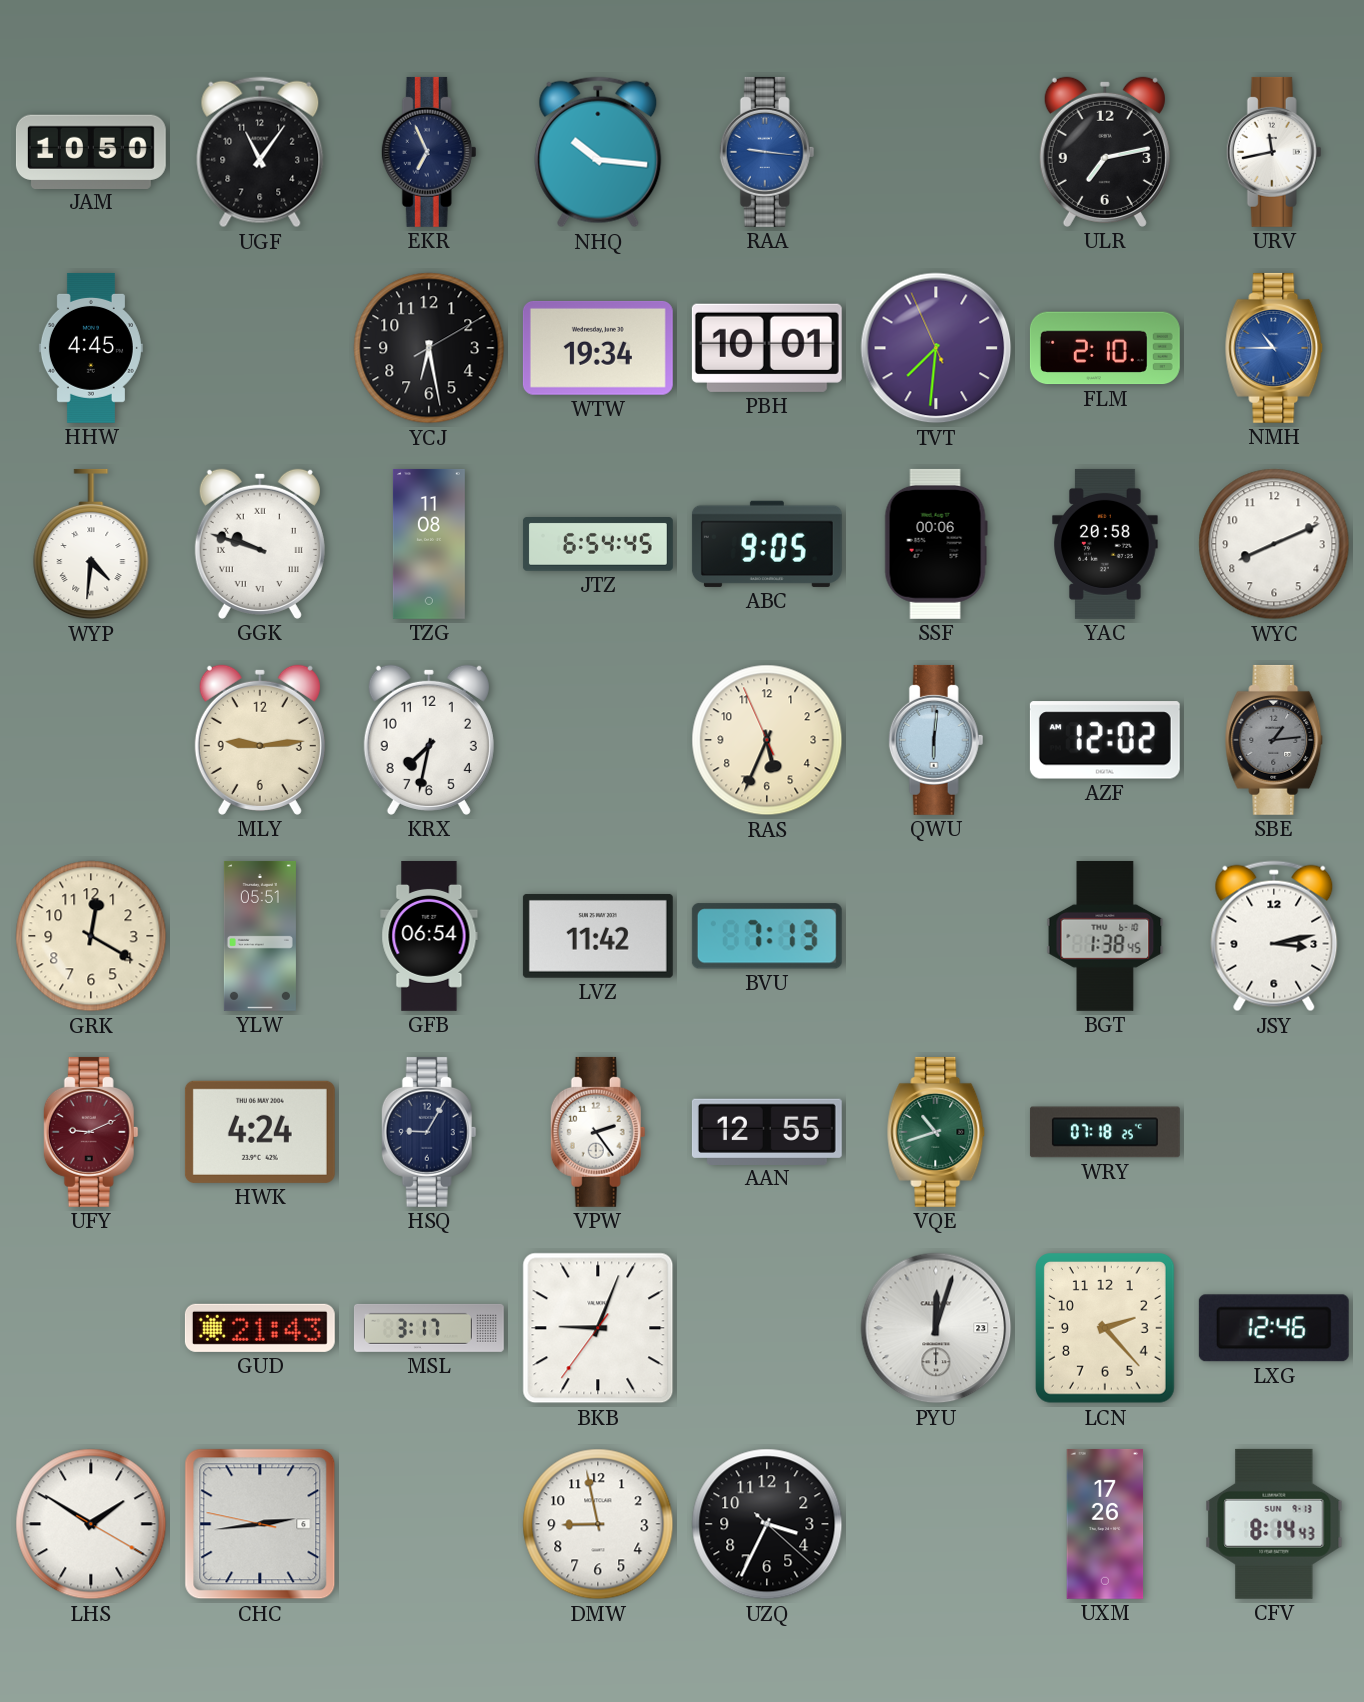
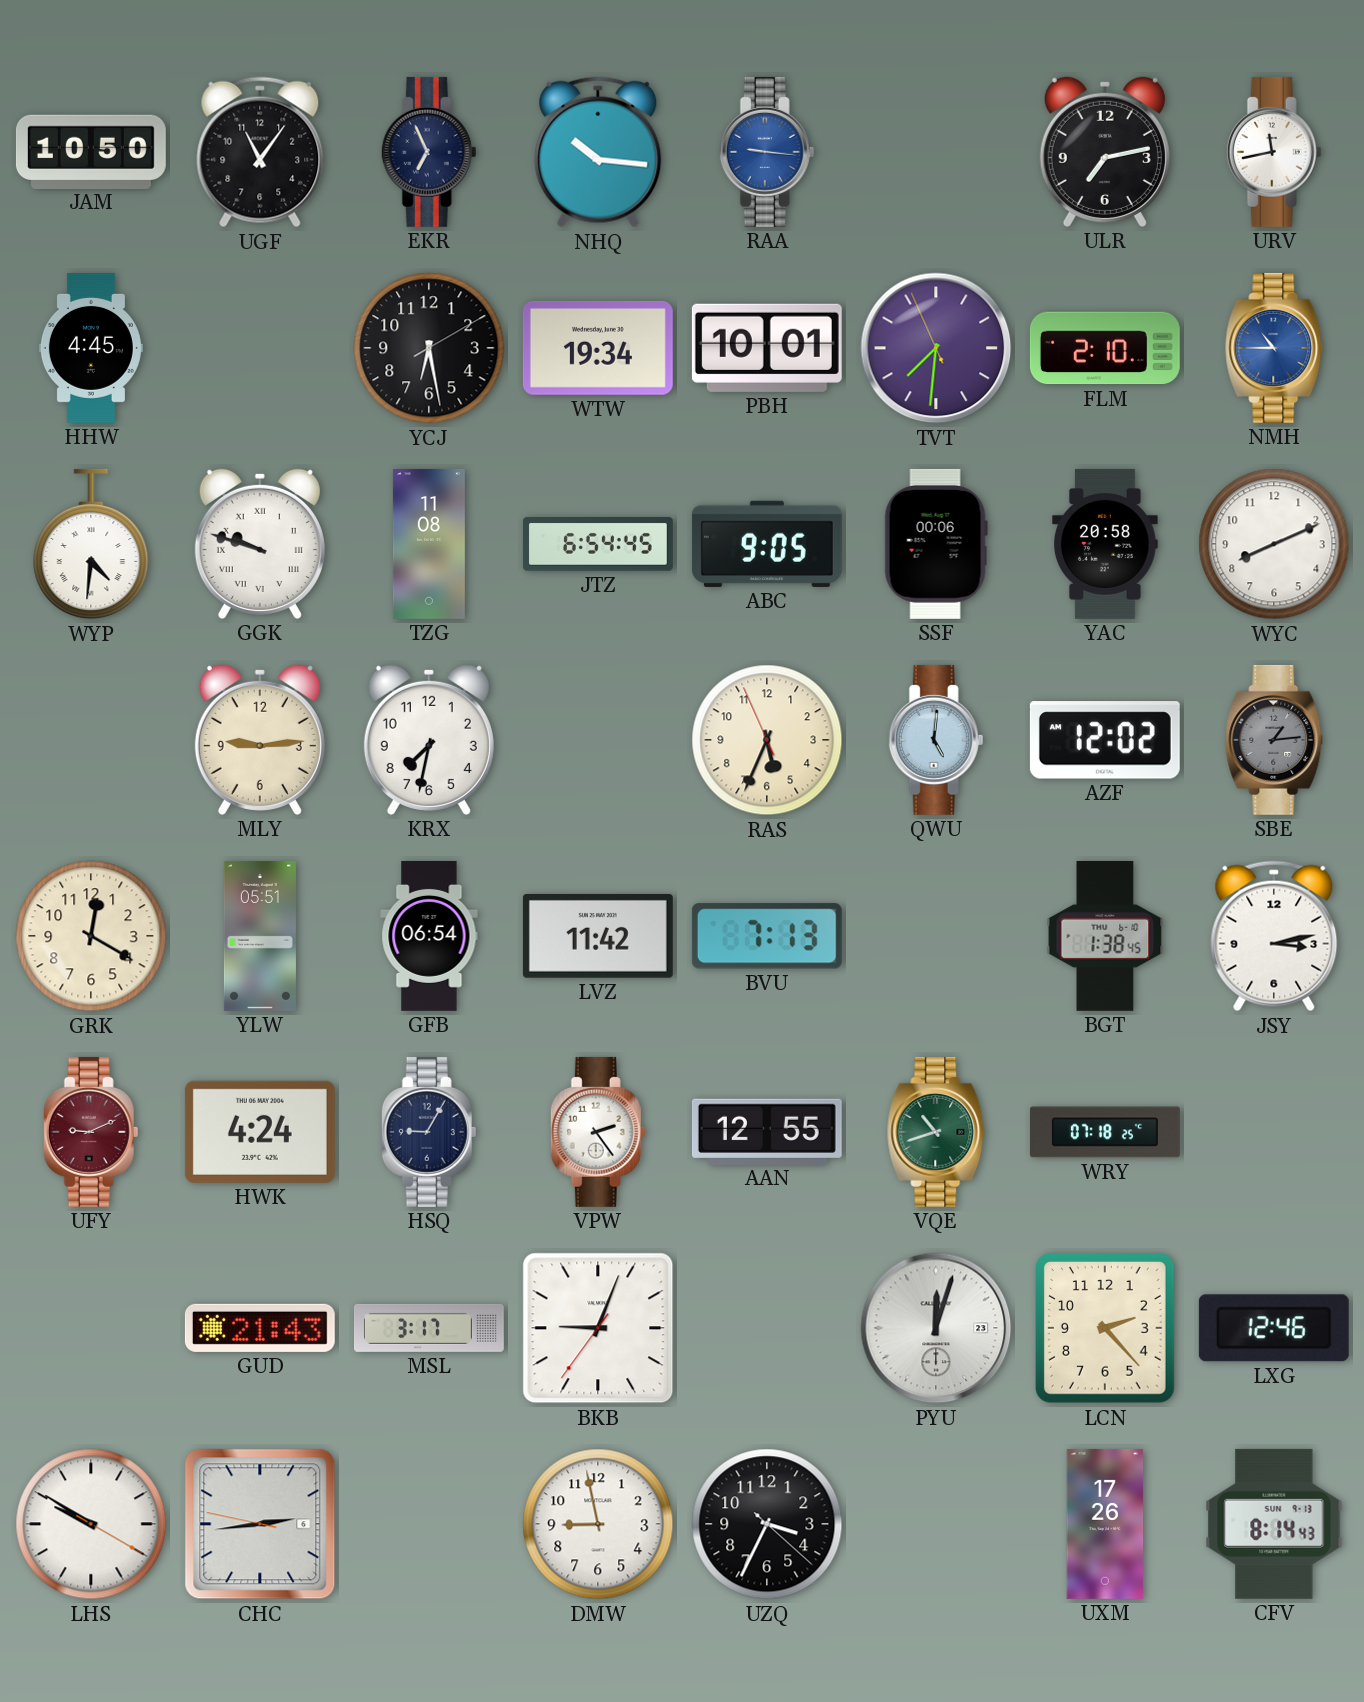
QWU: 6:01 -> 5:01 (936, 740)
LHS: 1:50 -> 9:50 (91, 1524)
